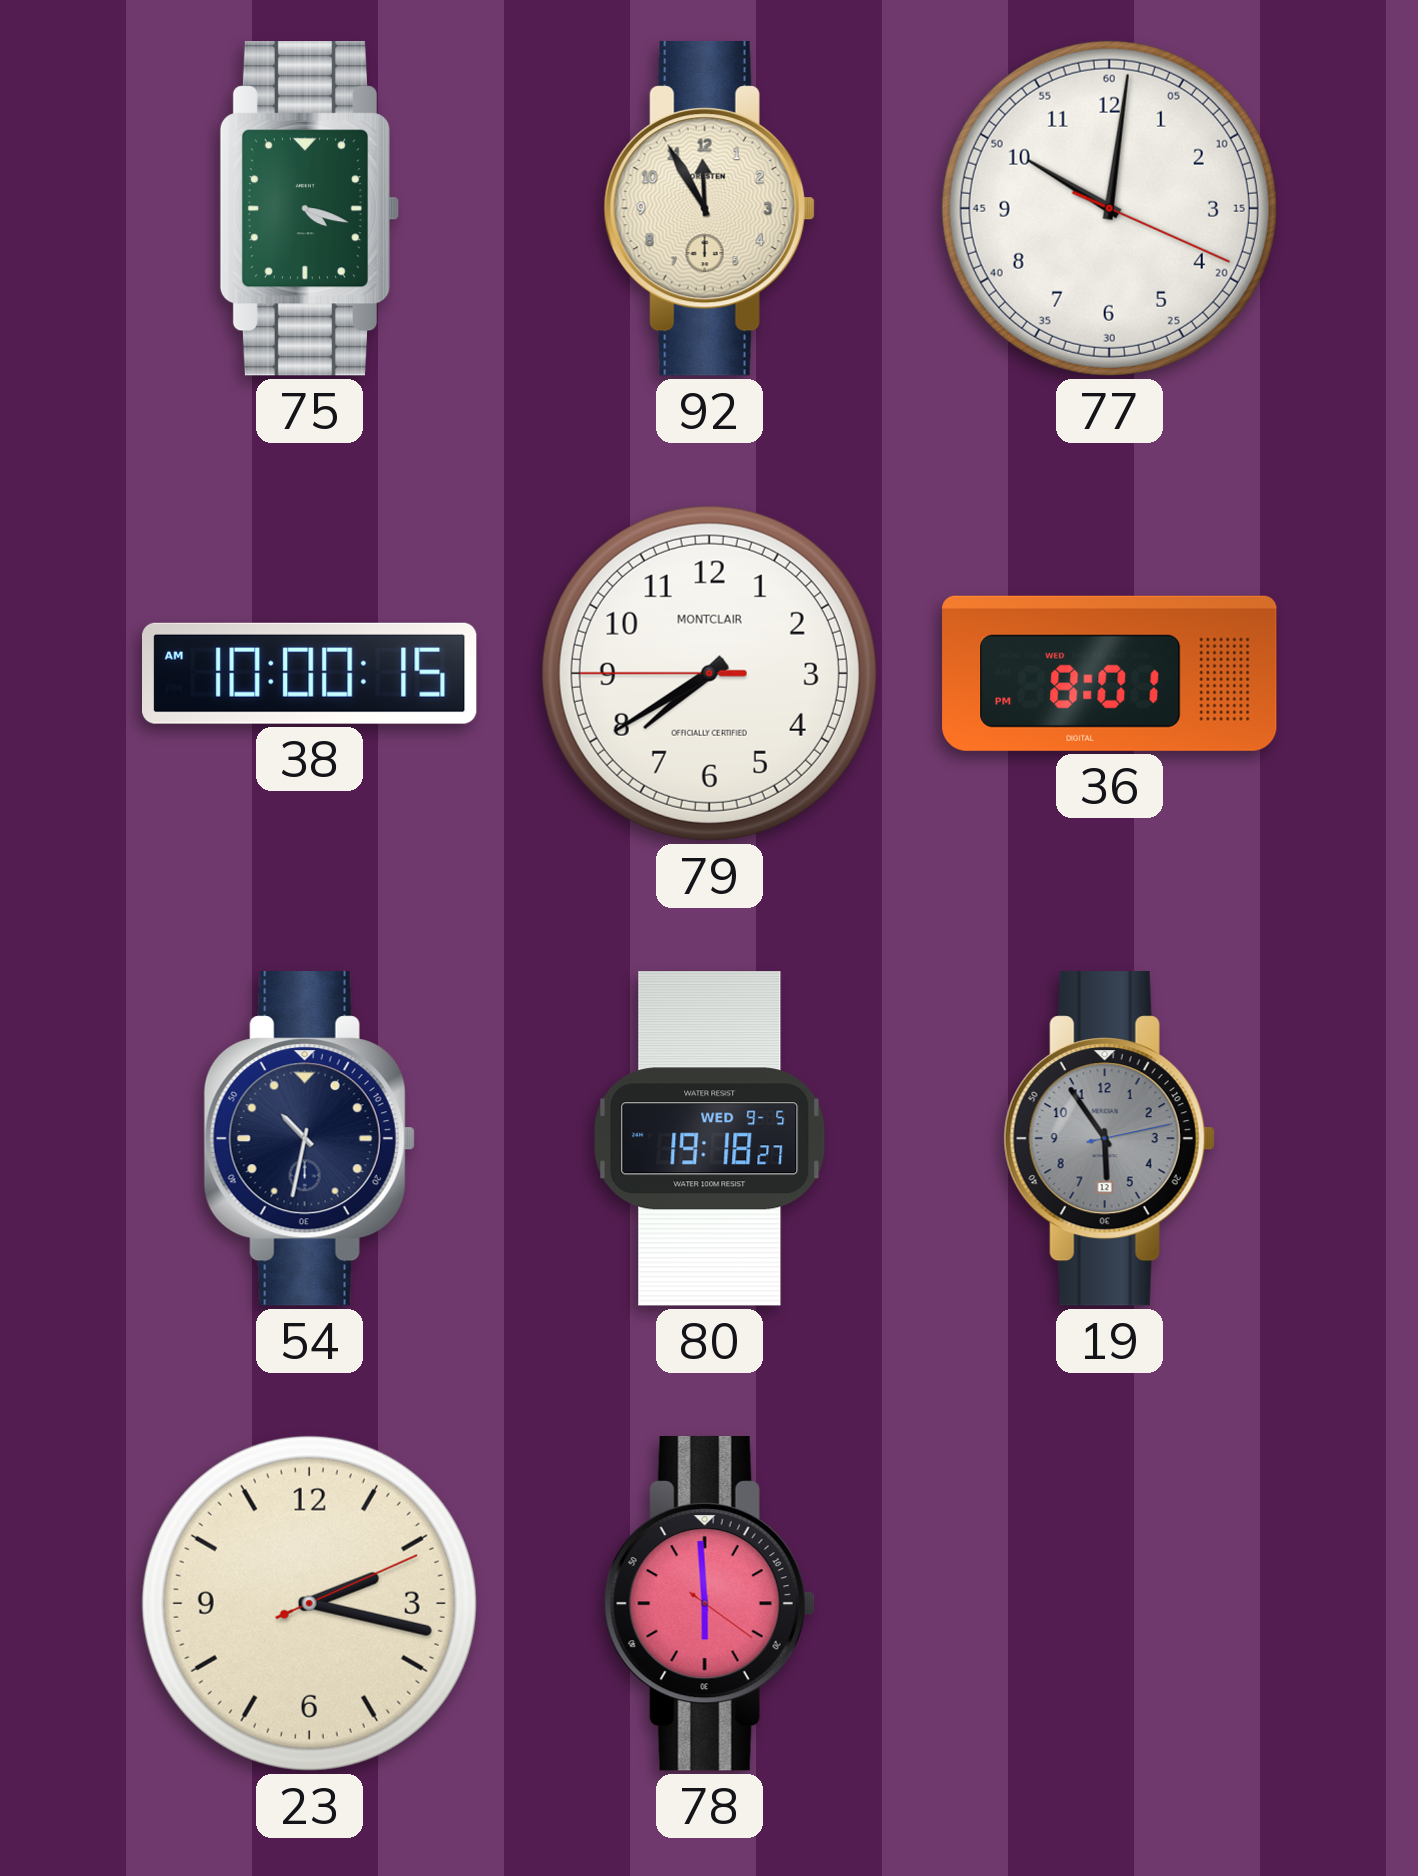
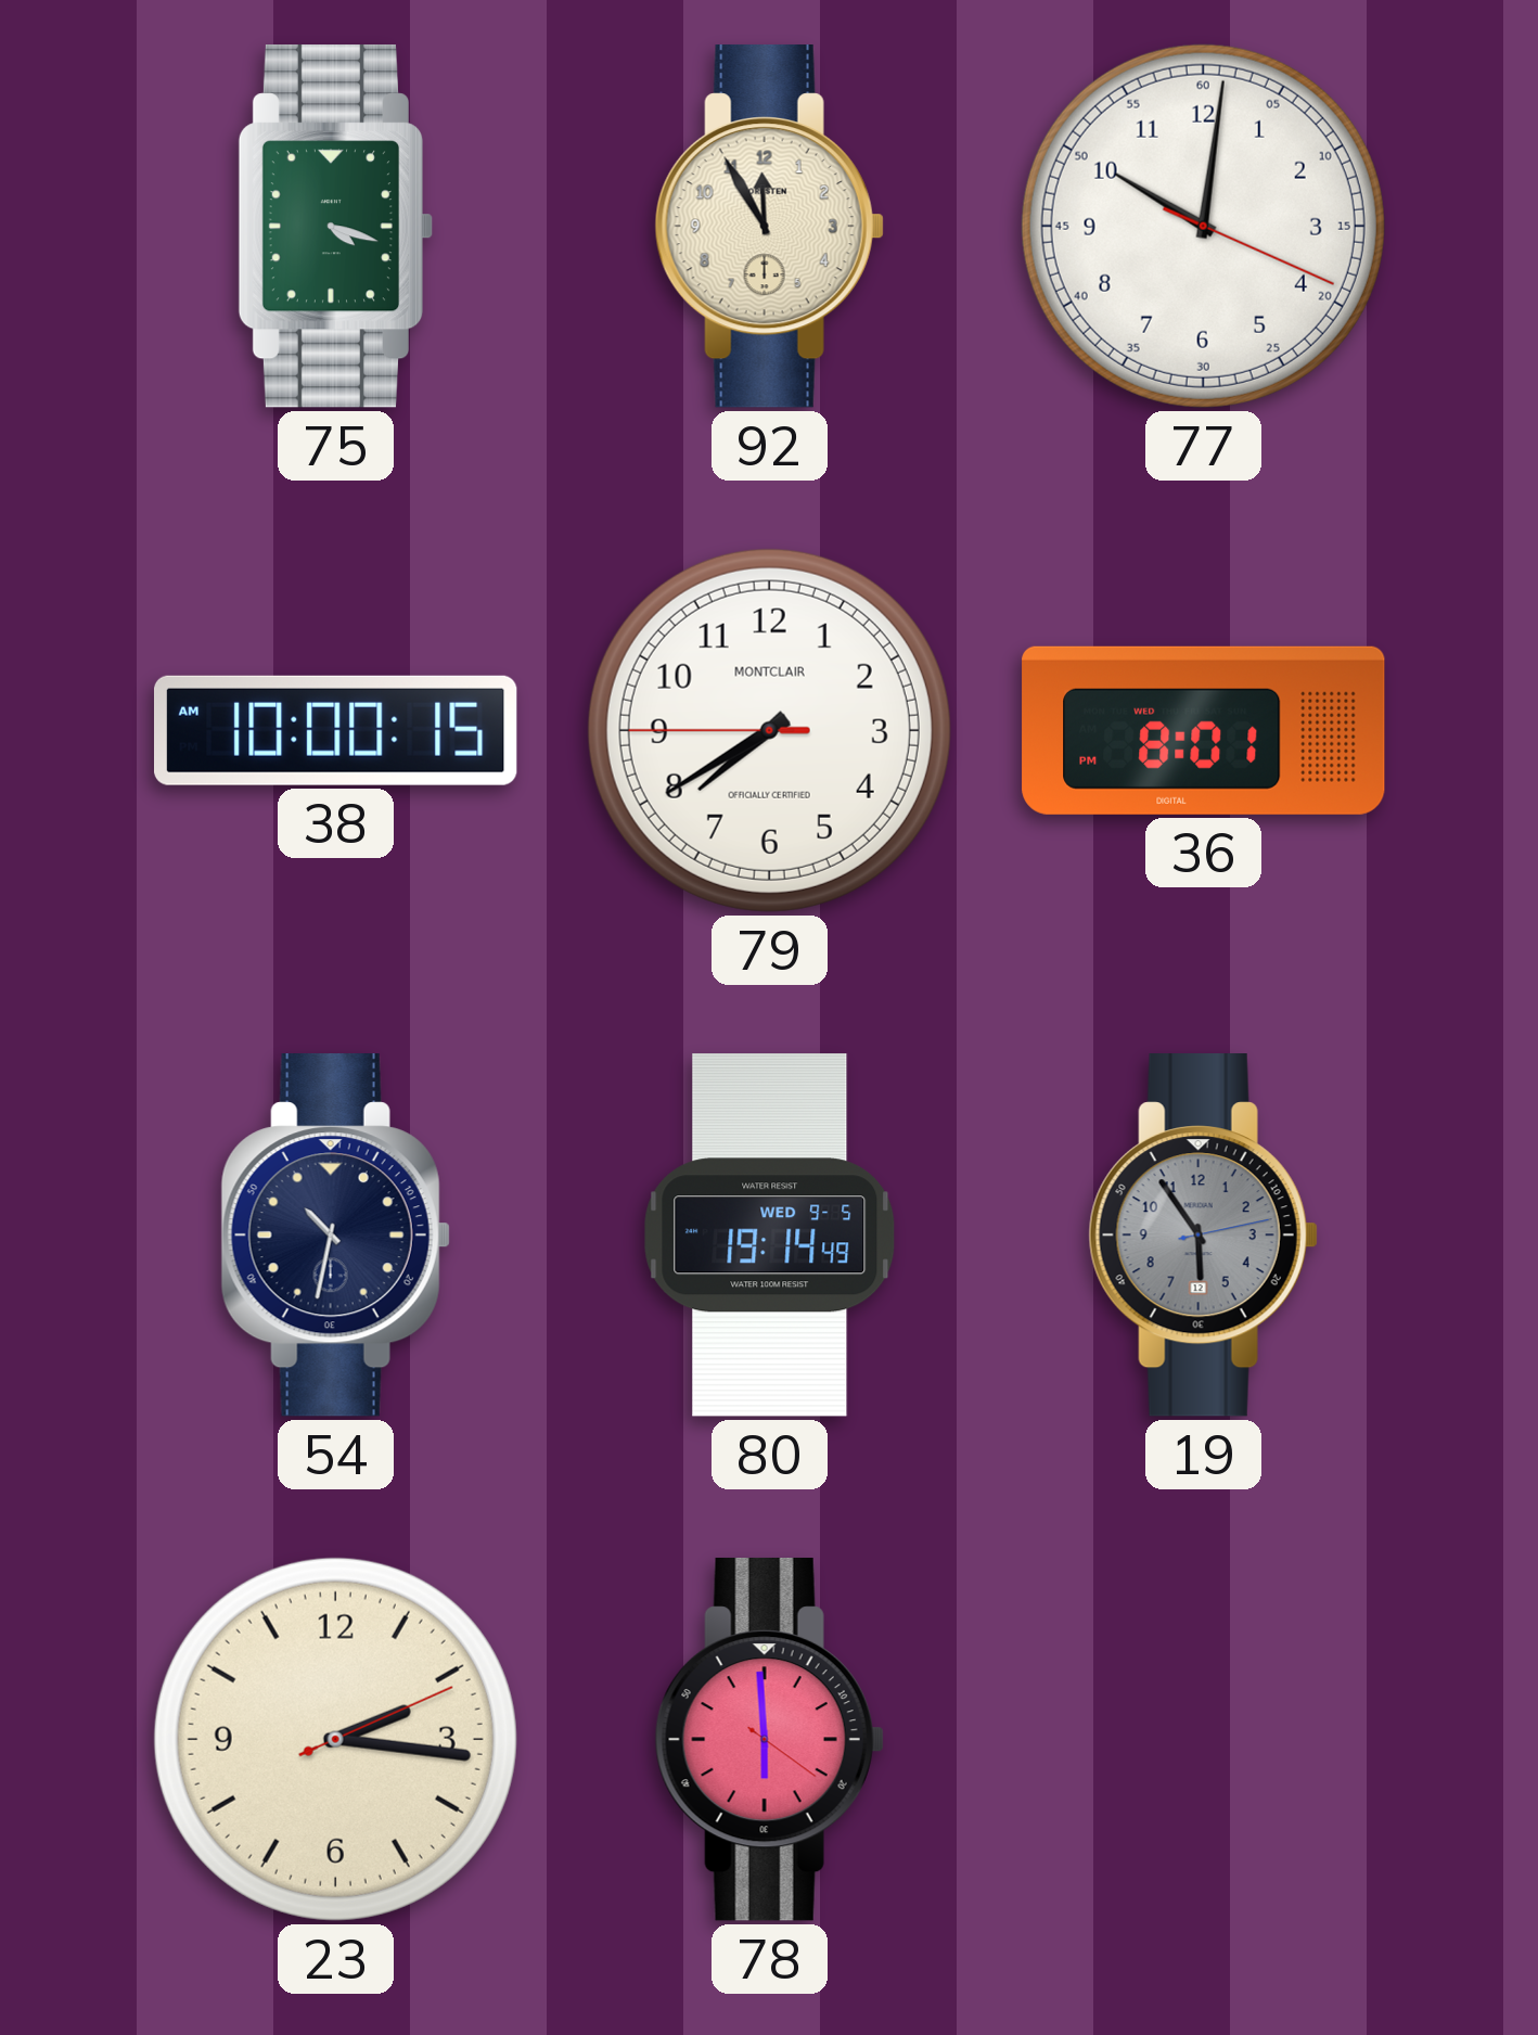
80: 19:18 -> 19:14 (770, 1236)
23: 2:17 -> 2:16 (335, 1739)
